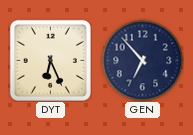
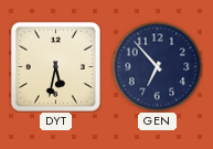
DYT: 6:26 -> 5:32 (55, 66)
